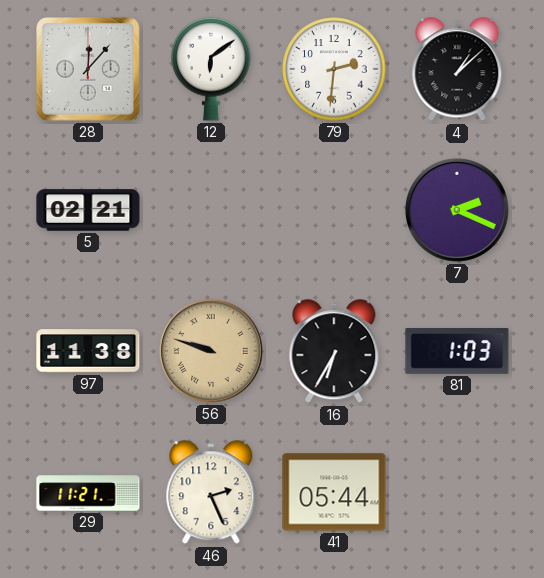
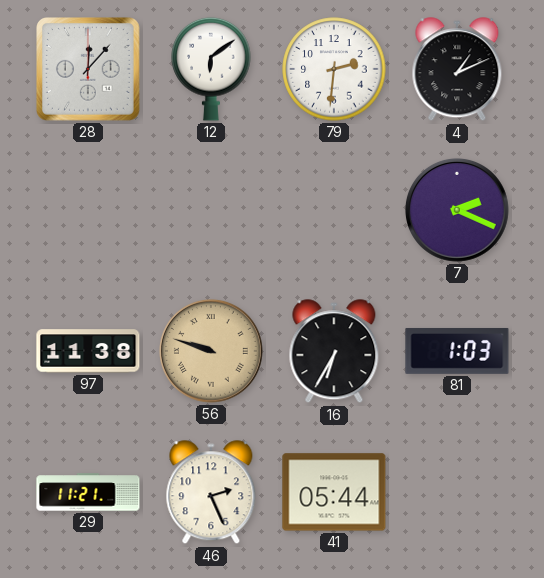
4: 1:08 -> 1:11 (457, 70)
5: 02:21 -> none (88, 210)
